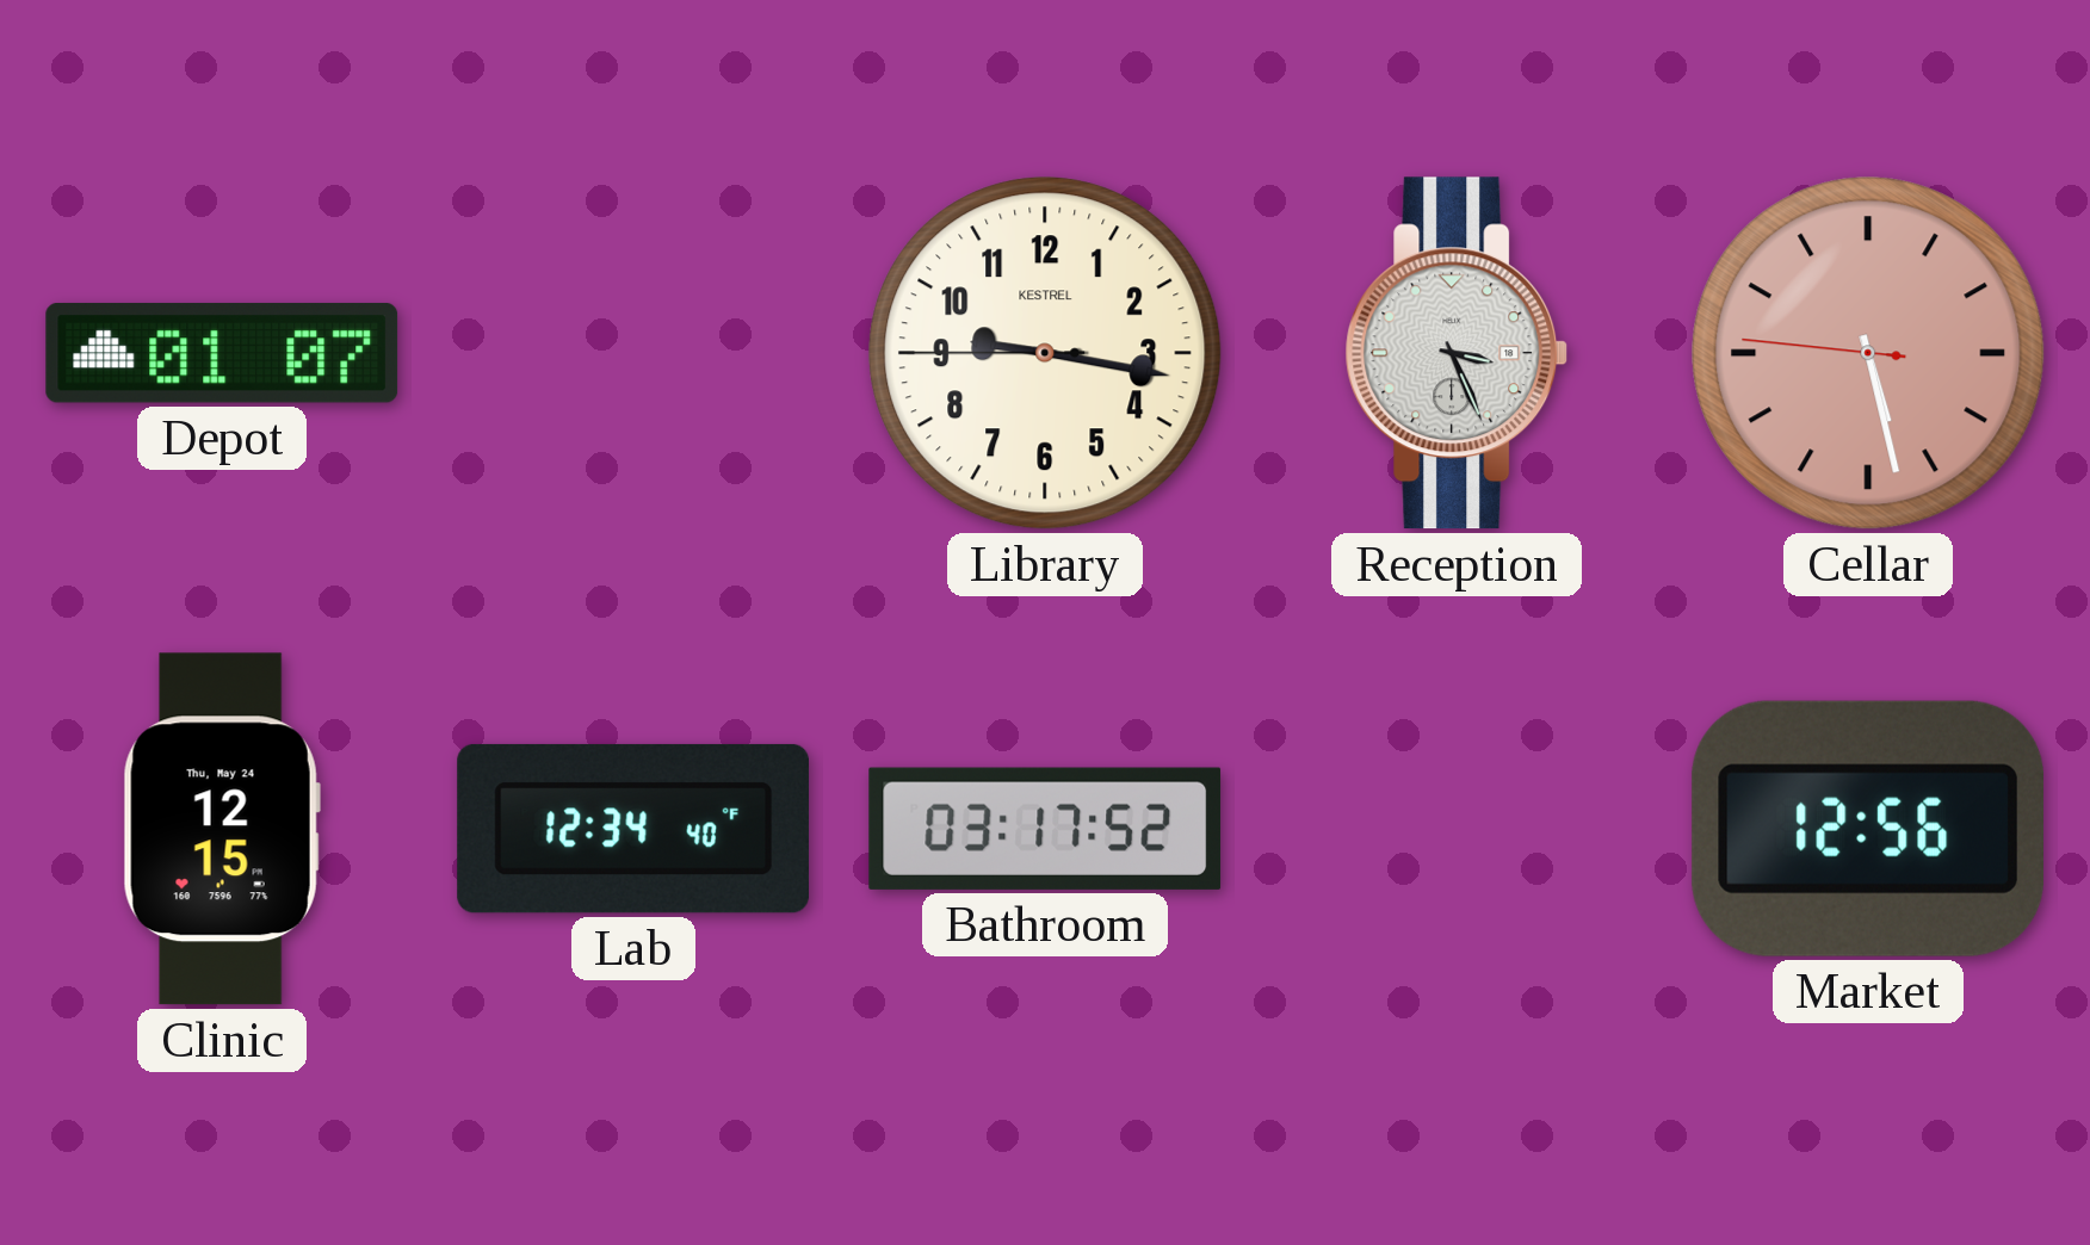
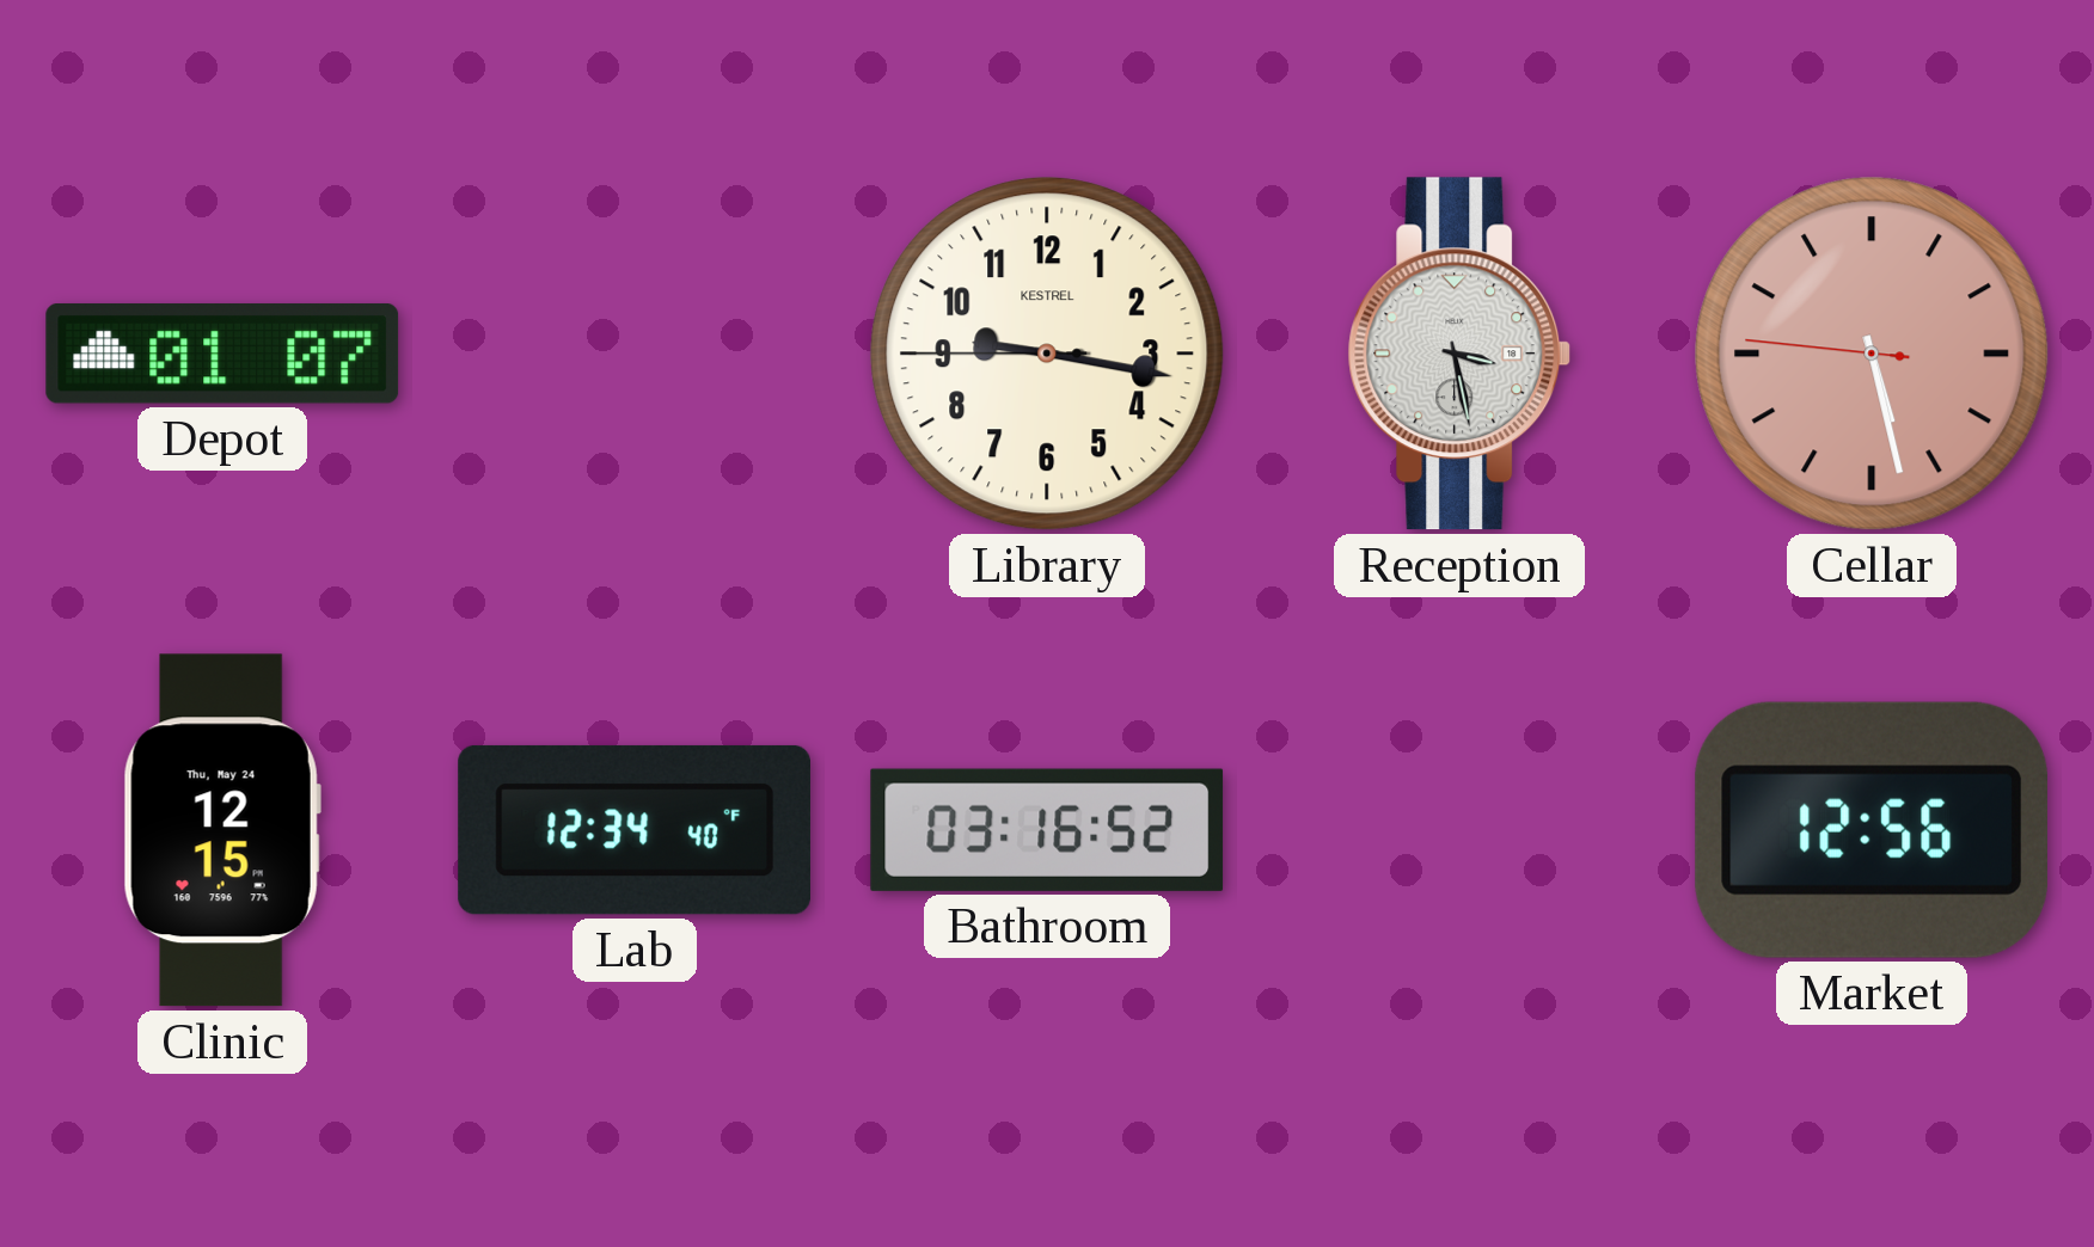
Reception: 3:26 -> 3:28 (1459, 354)
Bathroom: 03:17 -> 03:16 (1047, 830)
